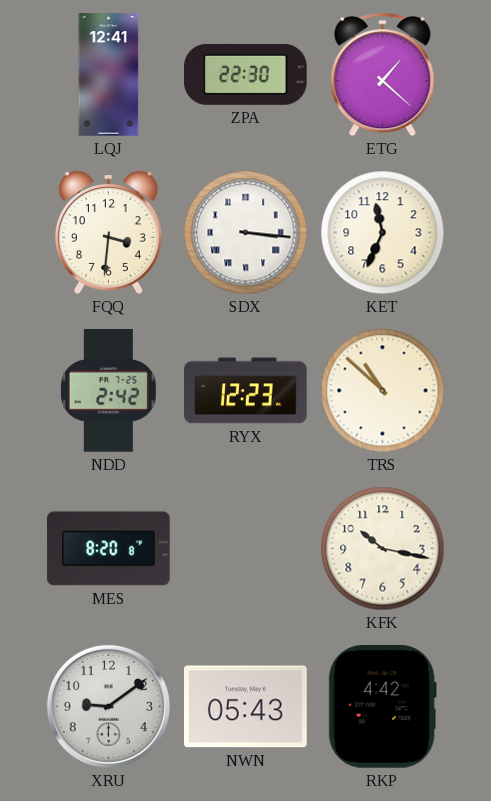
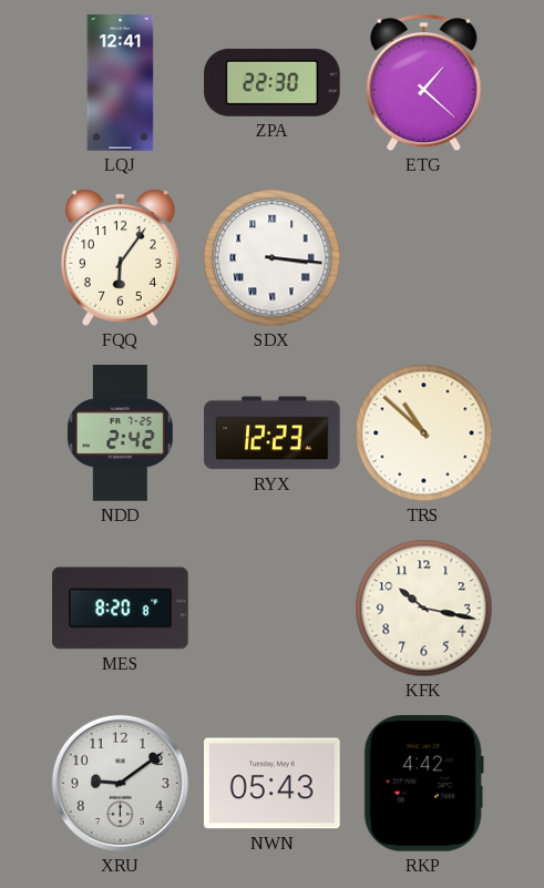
FQQ: 3:31 -> 6:06 (120, 257)
KET: 11:34 -> none (383, 233)
